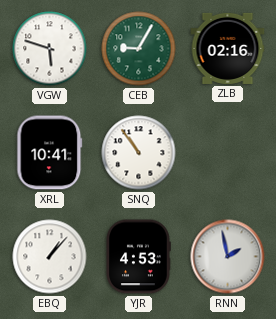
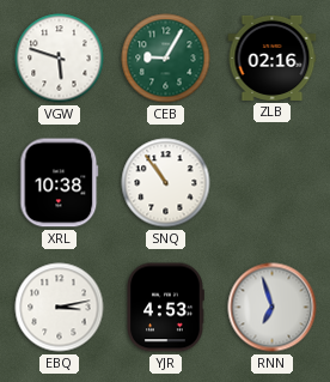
XRL: 10:41 -> 10:38 (60, 183)
EBQ: 1:07 -> 3:13 (60, 308)
RNN: 1:58 -> 6:57 (273, 308)
